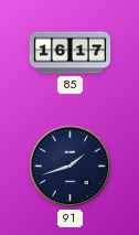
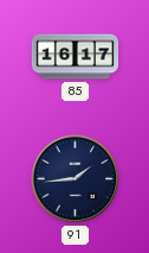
91: 1:42 -> 1:44 (76, 179)
